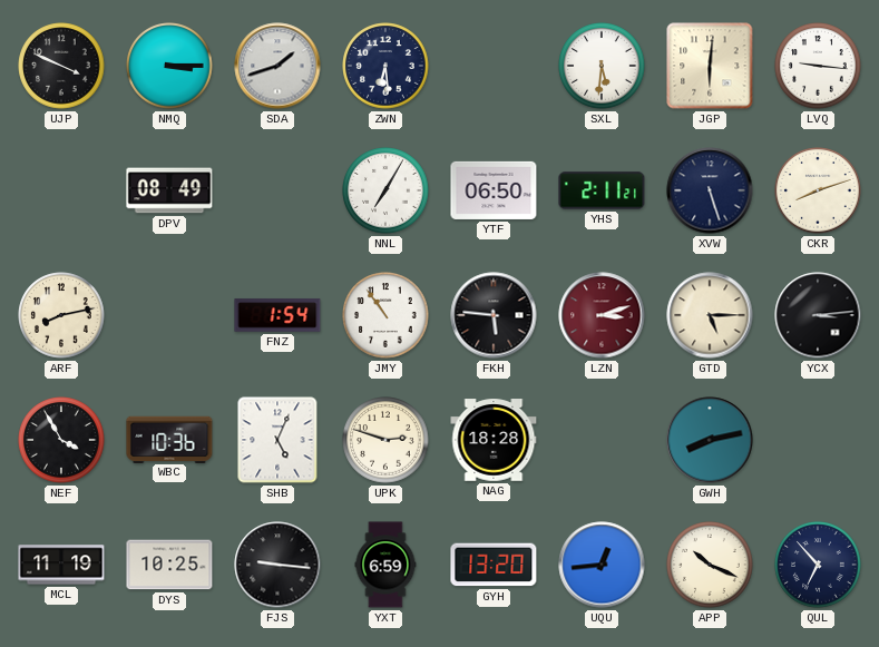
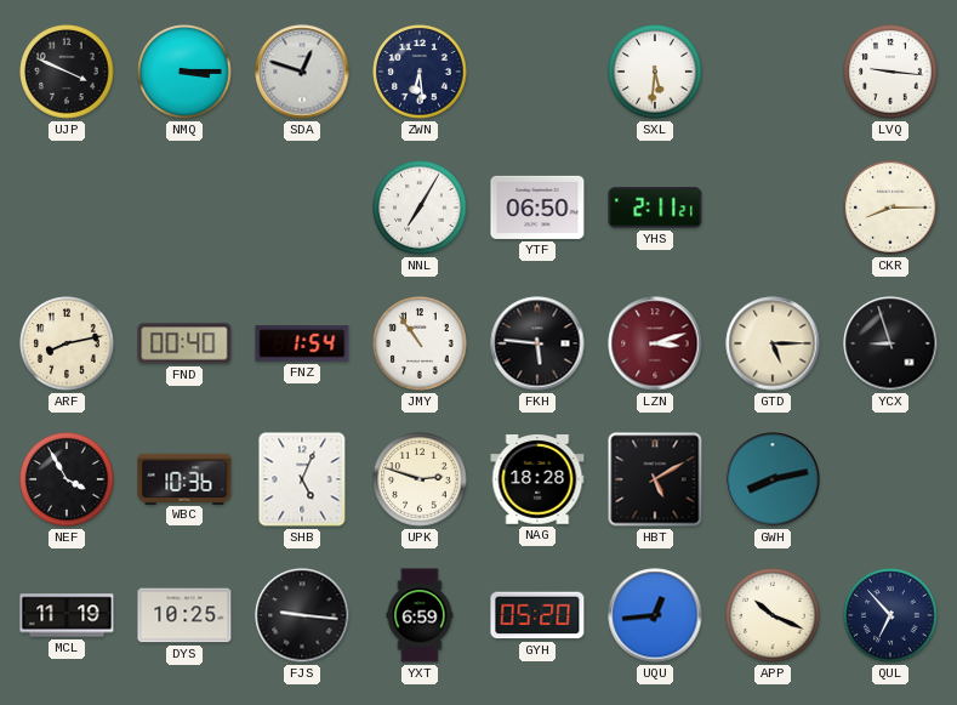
SDA: 1:42 -> 12:48 (302, 72)
JGP: 6:01 -> none (710, 66)
DPV: 08:49 -> none (169, 190)
XVW: 5:27 -> none (710, 190)
CKR: 8:12 -> 8:15 (890, 207)
FND: none -> 00:40 (184, 343)
YCX: 3:14 -> 8:57 (890, 343)
HBT: none -> 5:10 (655, 479)
GYH: 13:20 -> 05:20 (537, 615)
